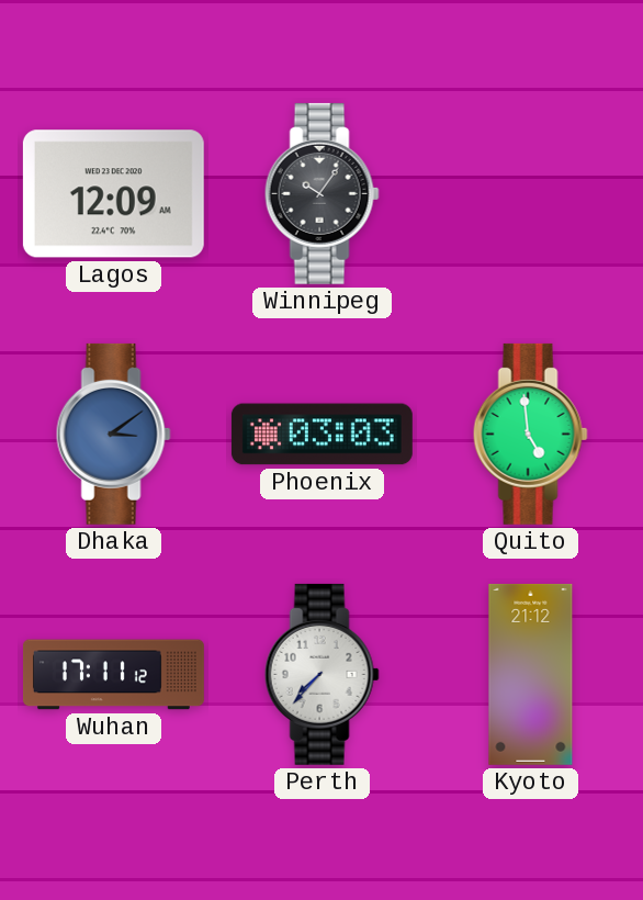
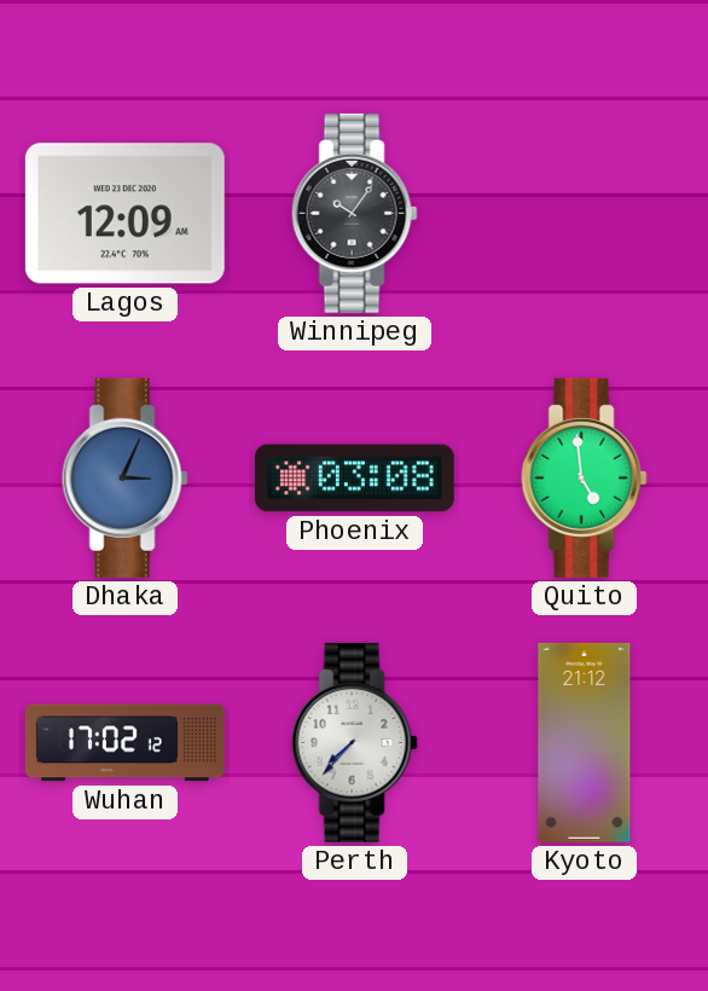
Dhaka: 3:09 -> 3:04 (124, 477)
Phoenix: 03:03 -> 03:08 (354, 479)
Wuhan: 17:11 -> 17:02 (124, 743)
